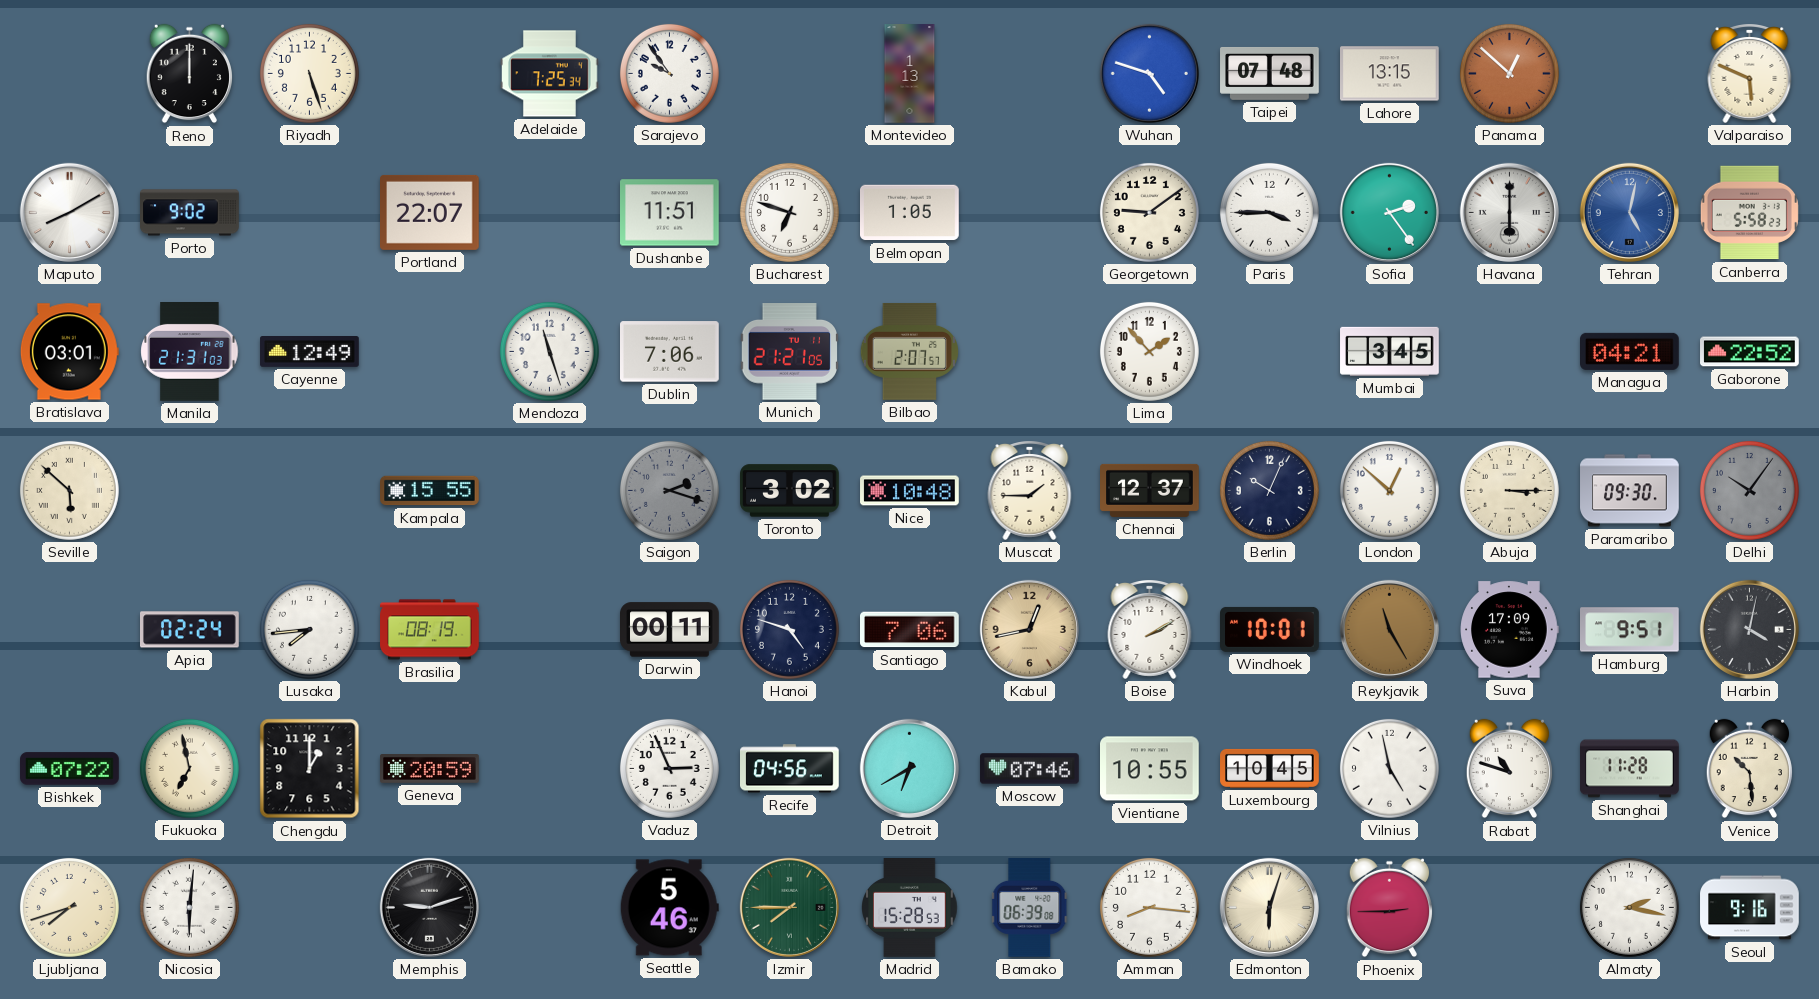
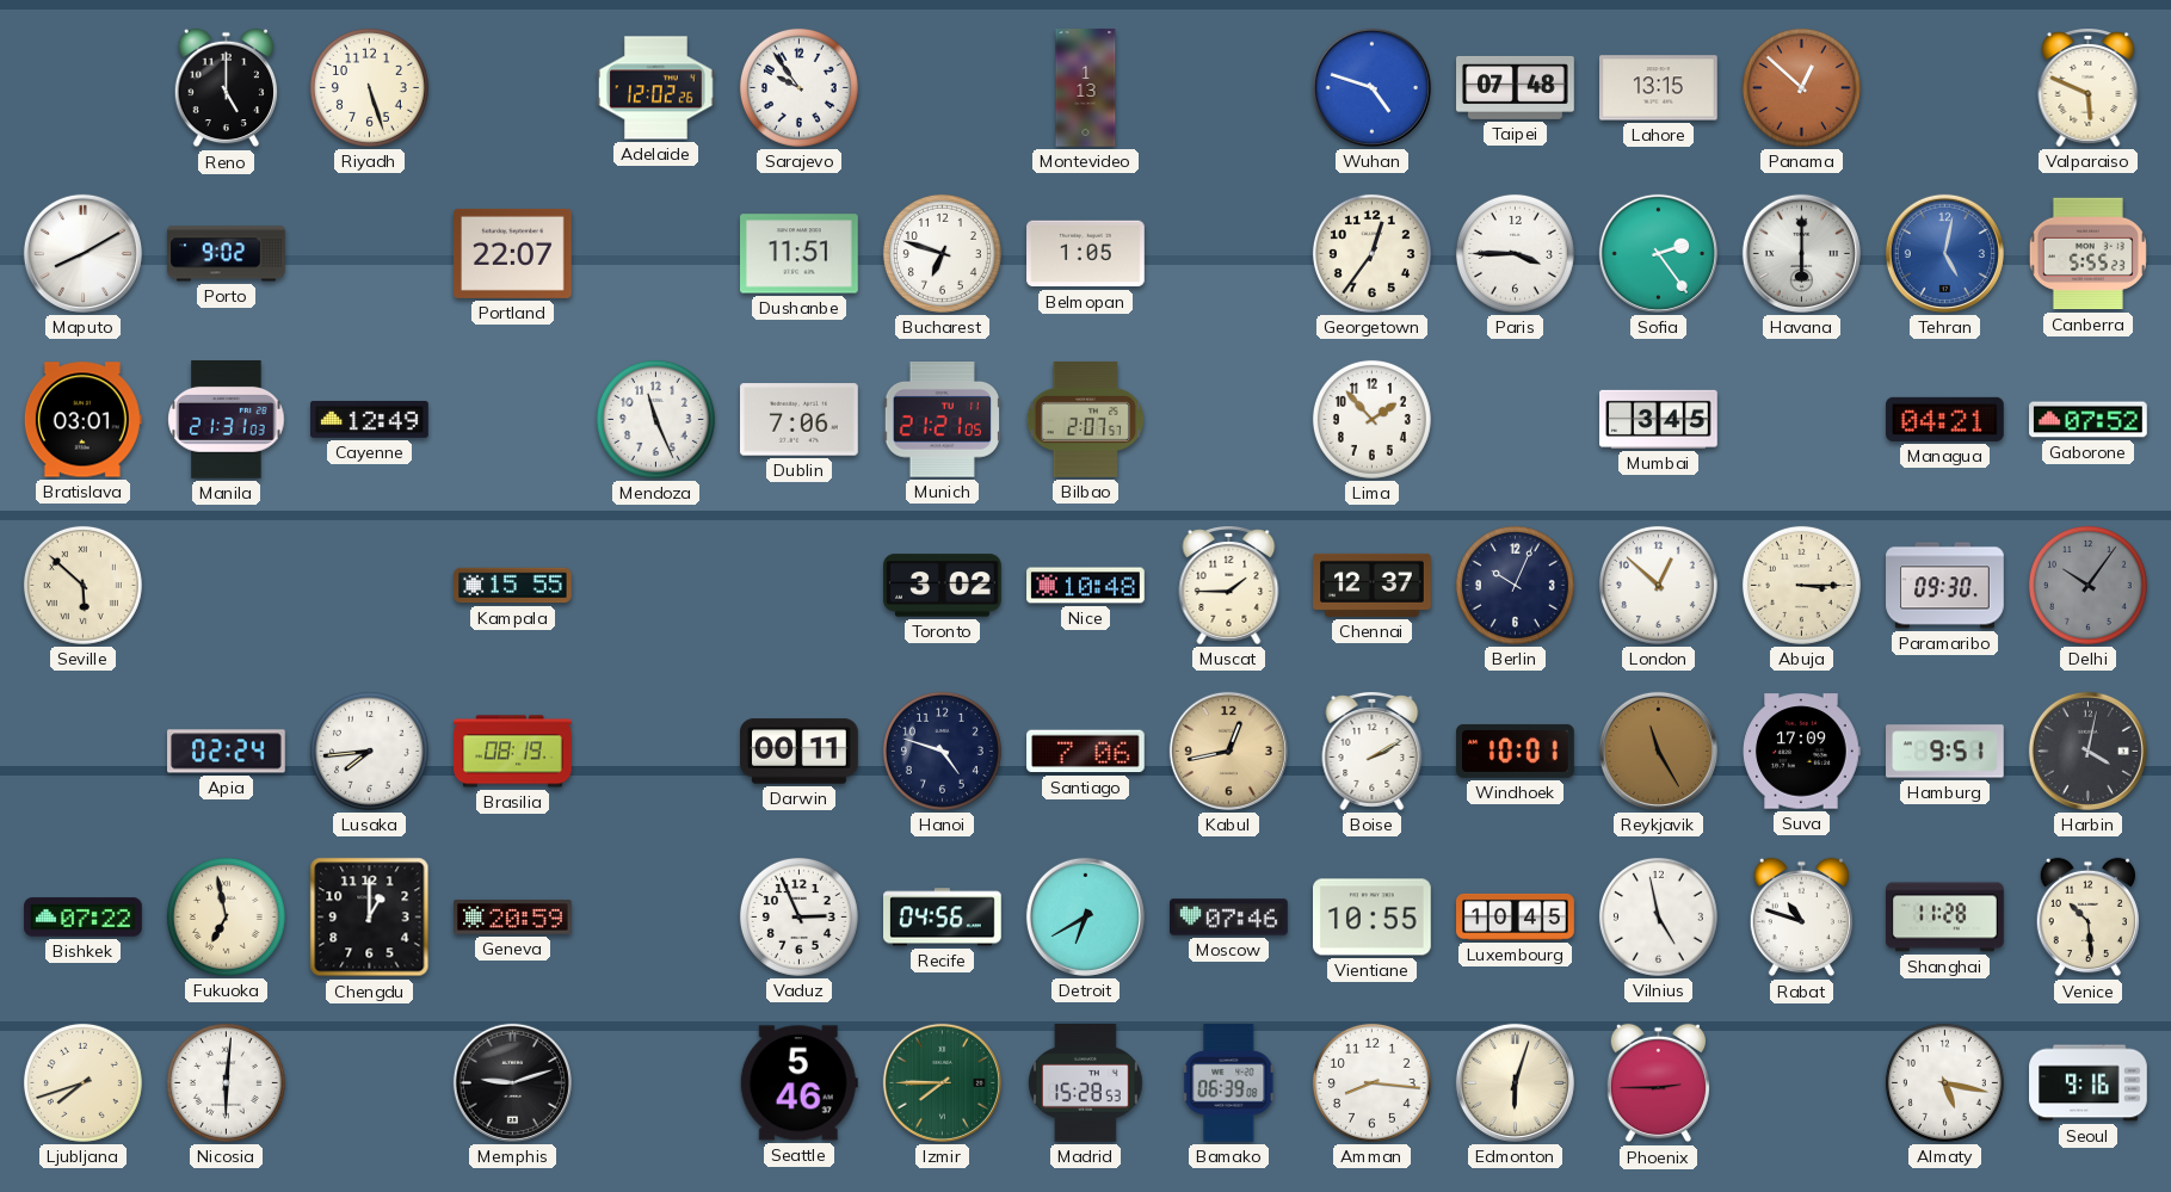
Reno: 12:00 -> 5:00 (226, 88)
Adelaide: 7:25 -> 12:02 (656, 88)
Georgetown: 9:09 -> 12:36 (1371, 253)
Canberra: 5:58 -> 5:55 (2087, 254)
Mendoza: 11:27 -> 11:26 (655, 419)
Gaborone: 22:52 -> 07:52 (2089, 420)
Saigon: 2:18 -> none (669, 490)
Almaty: 2:17 -> 5:17 (1944, 1082)
